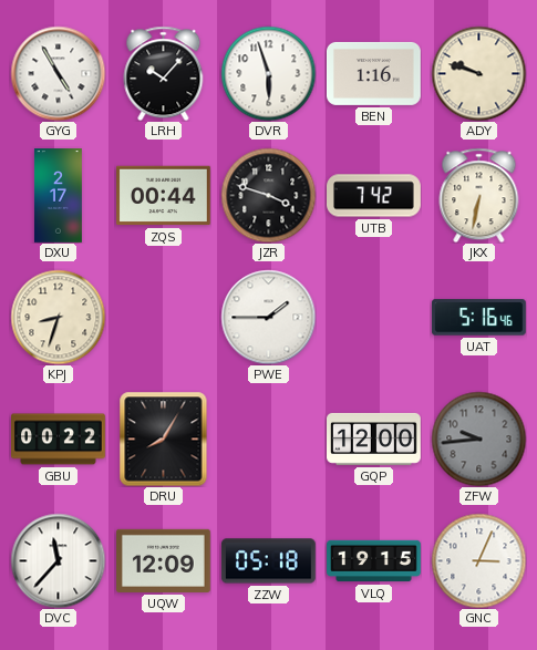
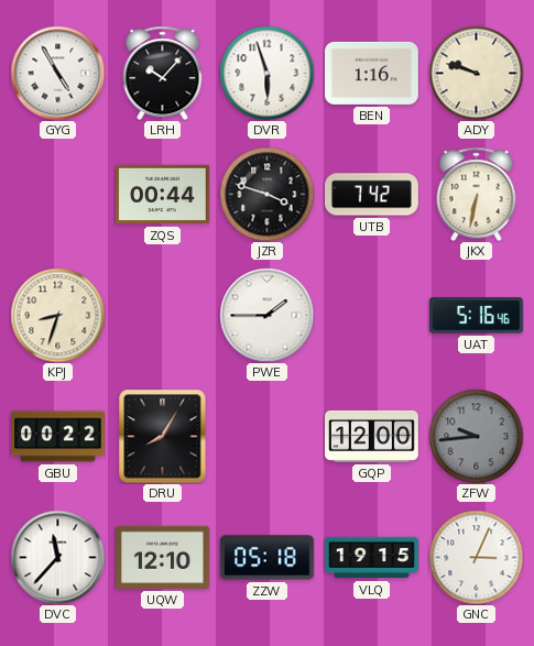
DXU: 2:17 -> none (58, 196)
UQW: 12:09 -> 12:10 (163, 557)
